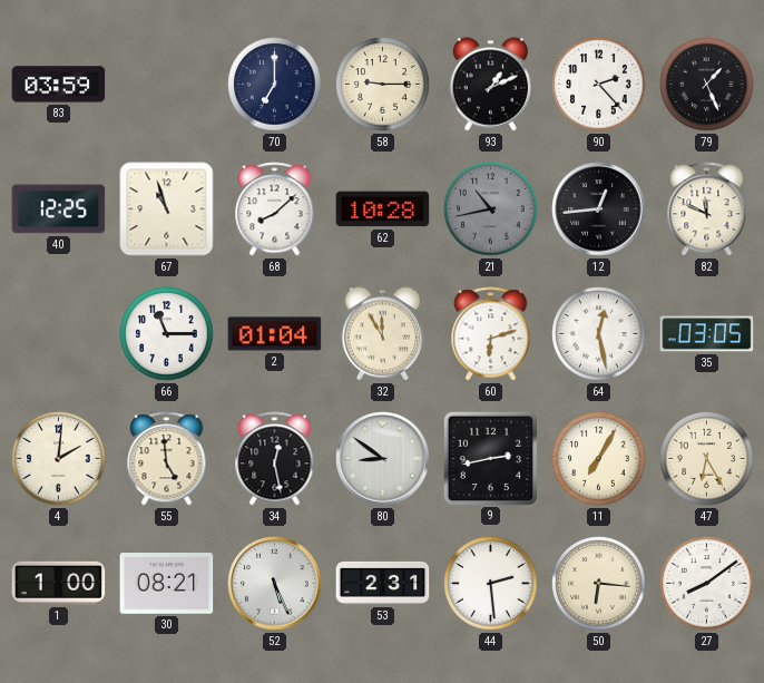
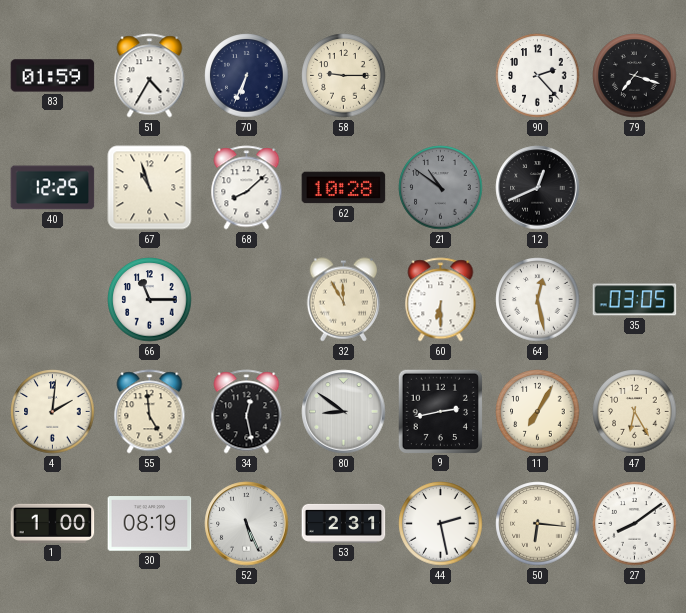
83: 03:59 -> 01:59 (53, 76)
51: none -> 4:35 (150, 76)
70: 7:00 -> 6:34 (247, 76)
93: 1:11 -> none (490, 85)
79: 1:26 -> 7:18 (635, 76)
21: 10:43 -> 10:51 (441, 188)
12: 12:44 -> 12:41 (538, 188)
82: 11:49 -> none (707, 209)
2: 01:04 -> none (275, 334)
60: 6:12 -> 6:30 (441, 300)
30: 08:21 -> 08:19 (150, 524)
44: 2:29 -> 2:28 (441, 524)
